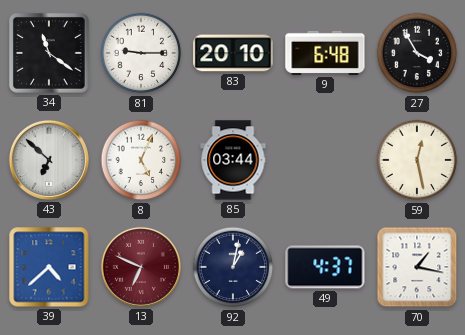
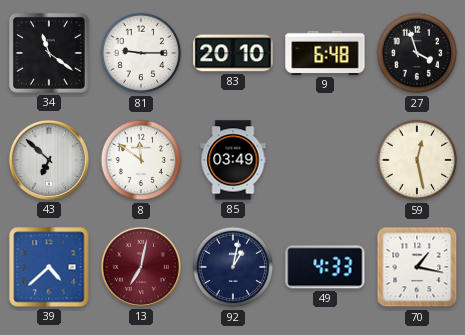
27: 3:55 -> 3:57 (417, 53)
8: 5:04 -> 11:51 (141, 160)
85: 03:44 -> 03:49 (233, 160)
13: 6:49 -> 7:02 (141, 267)
49: 4:37 -> 4:33 (325, 267)
